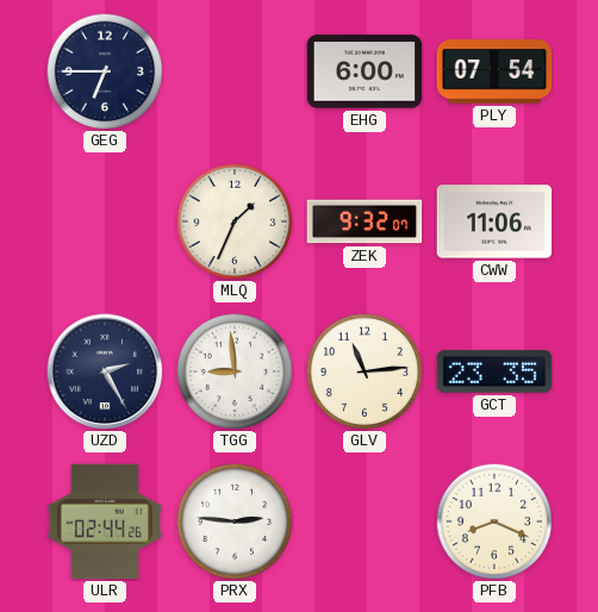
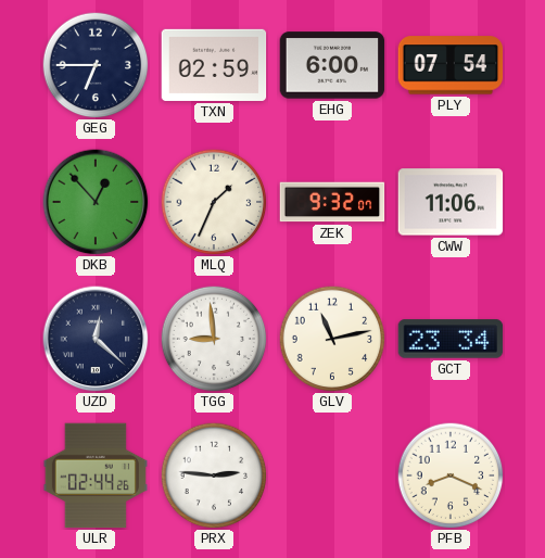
TXN: none -> 02:59 (214, 65)
DKB: none -> 12:53 (96, 202)
UZD: 2:25 -> 12:22 (96, 339)
GLV: 11:14 -> 11:13 (332, 339)
GCT: 23:35 -> 23:34 (451, 339)
